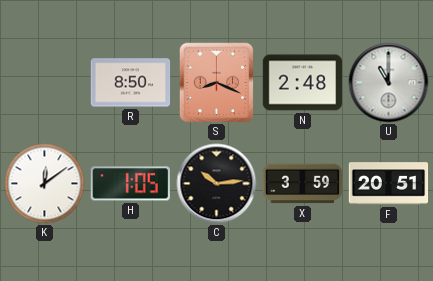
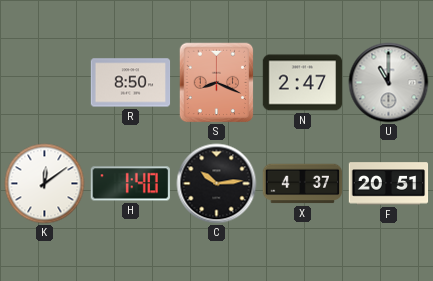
N: 2:48 -> 2:47 (303, 83)
H: 1:05 -> 1:40 (130, 184)
X: 3:59 -> 4:37 (303, 184)
